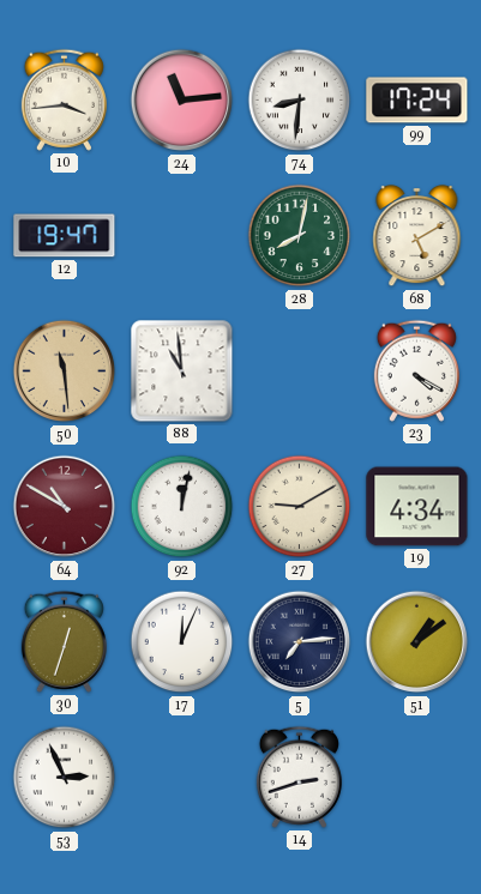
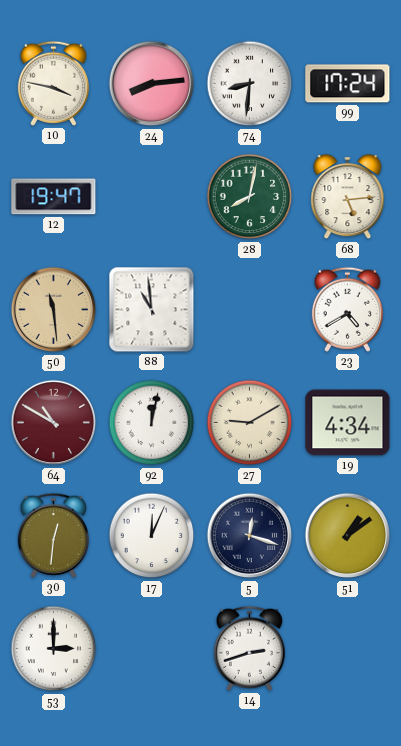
10: 3:44 -> 3:47 (53, 83)
24: 11:14 -> 8:14 (152, 84)
68: 5:10 -> 5:14 (348, 197)
23: 4:20 -> 4:40 (347, 309)
30: 12:33 -> 12:31 (53, 535)
5: 7:14 -> 12:18 (250, 536)
53: 2:56 -> 3:00 (54, 649)
